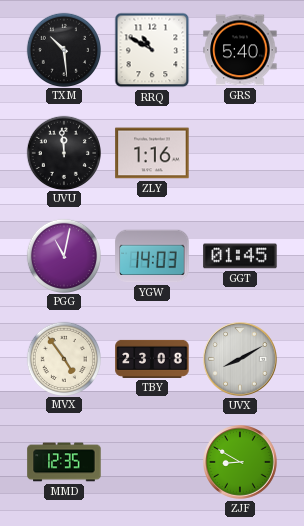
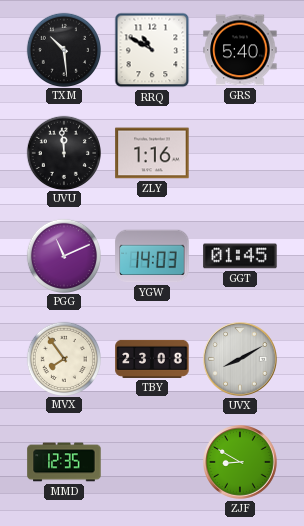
PGG: 11:02 -> 11:11 (63, 255)
MVX: 4:54 -> 7:54 (63, 358)
